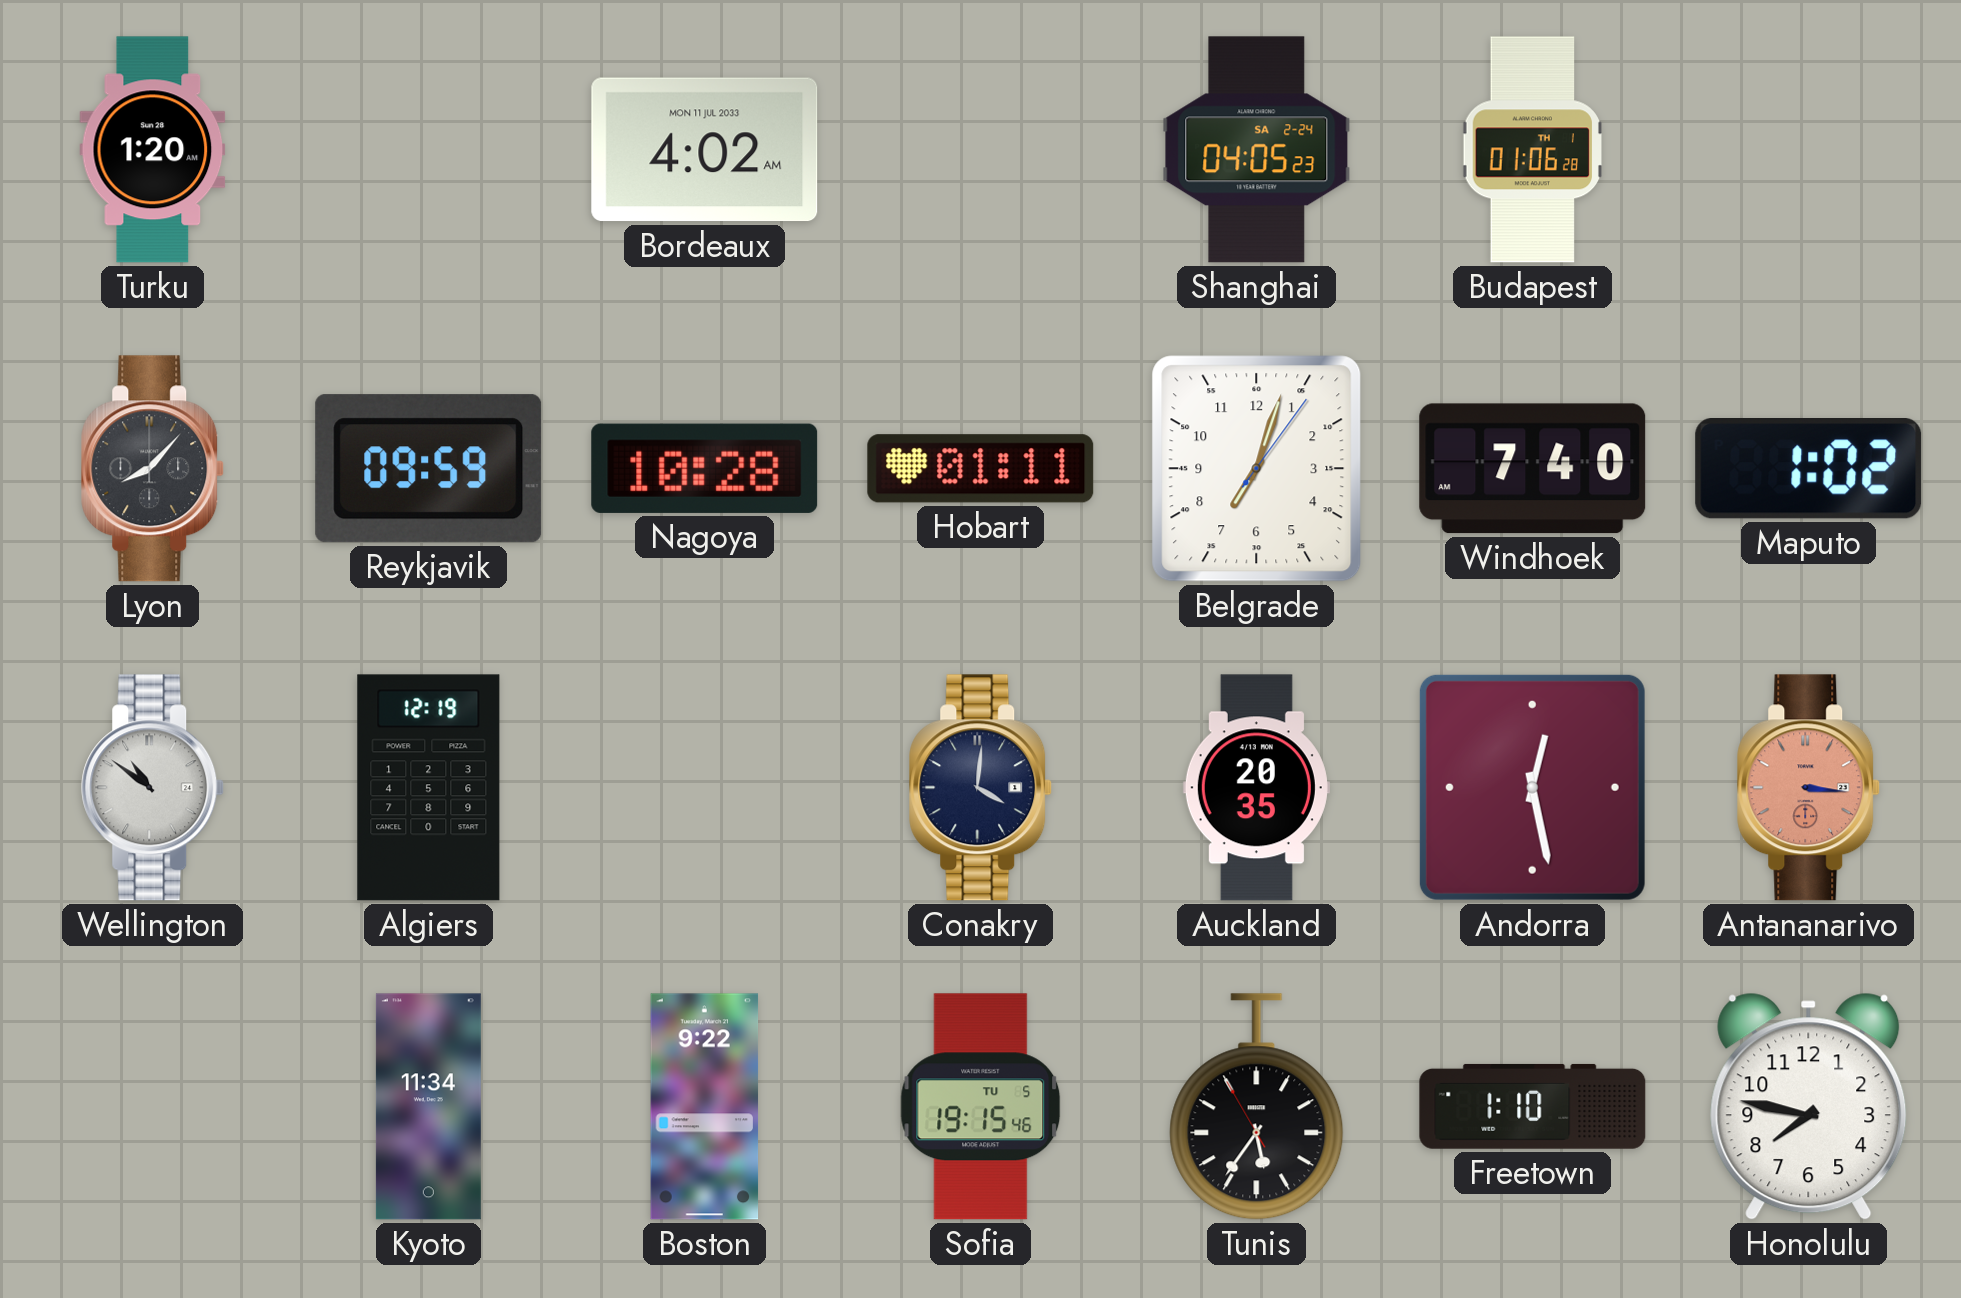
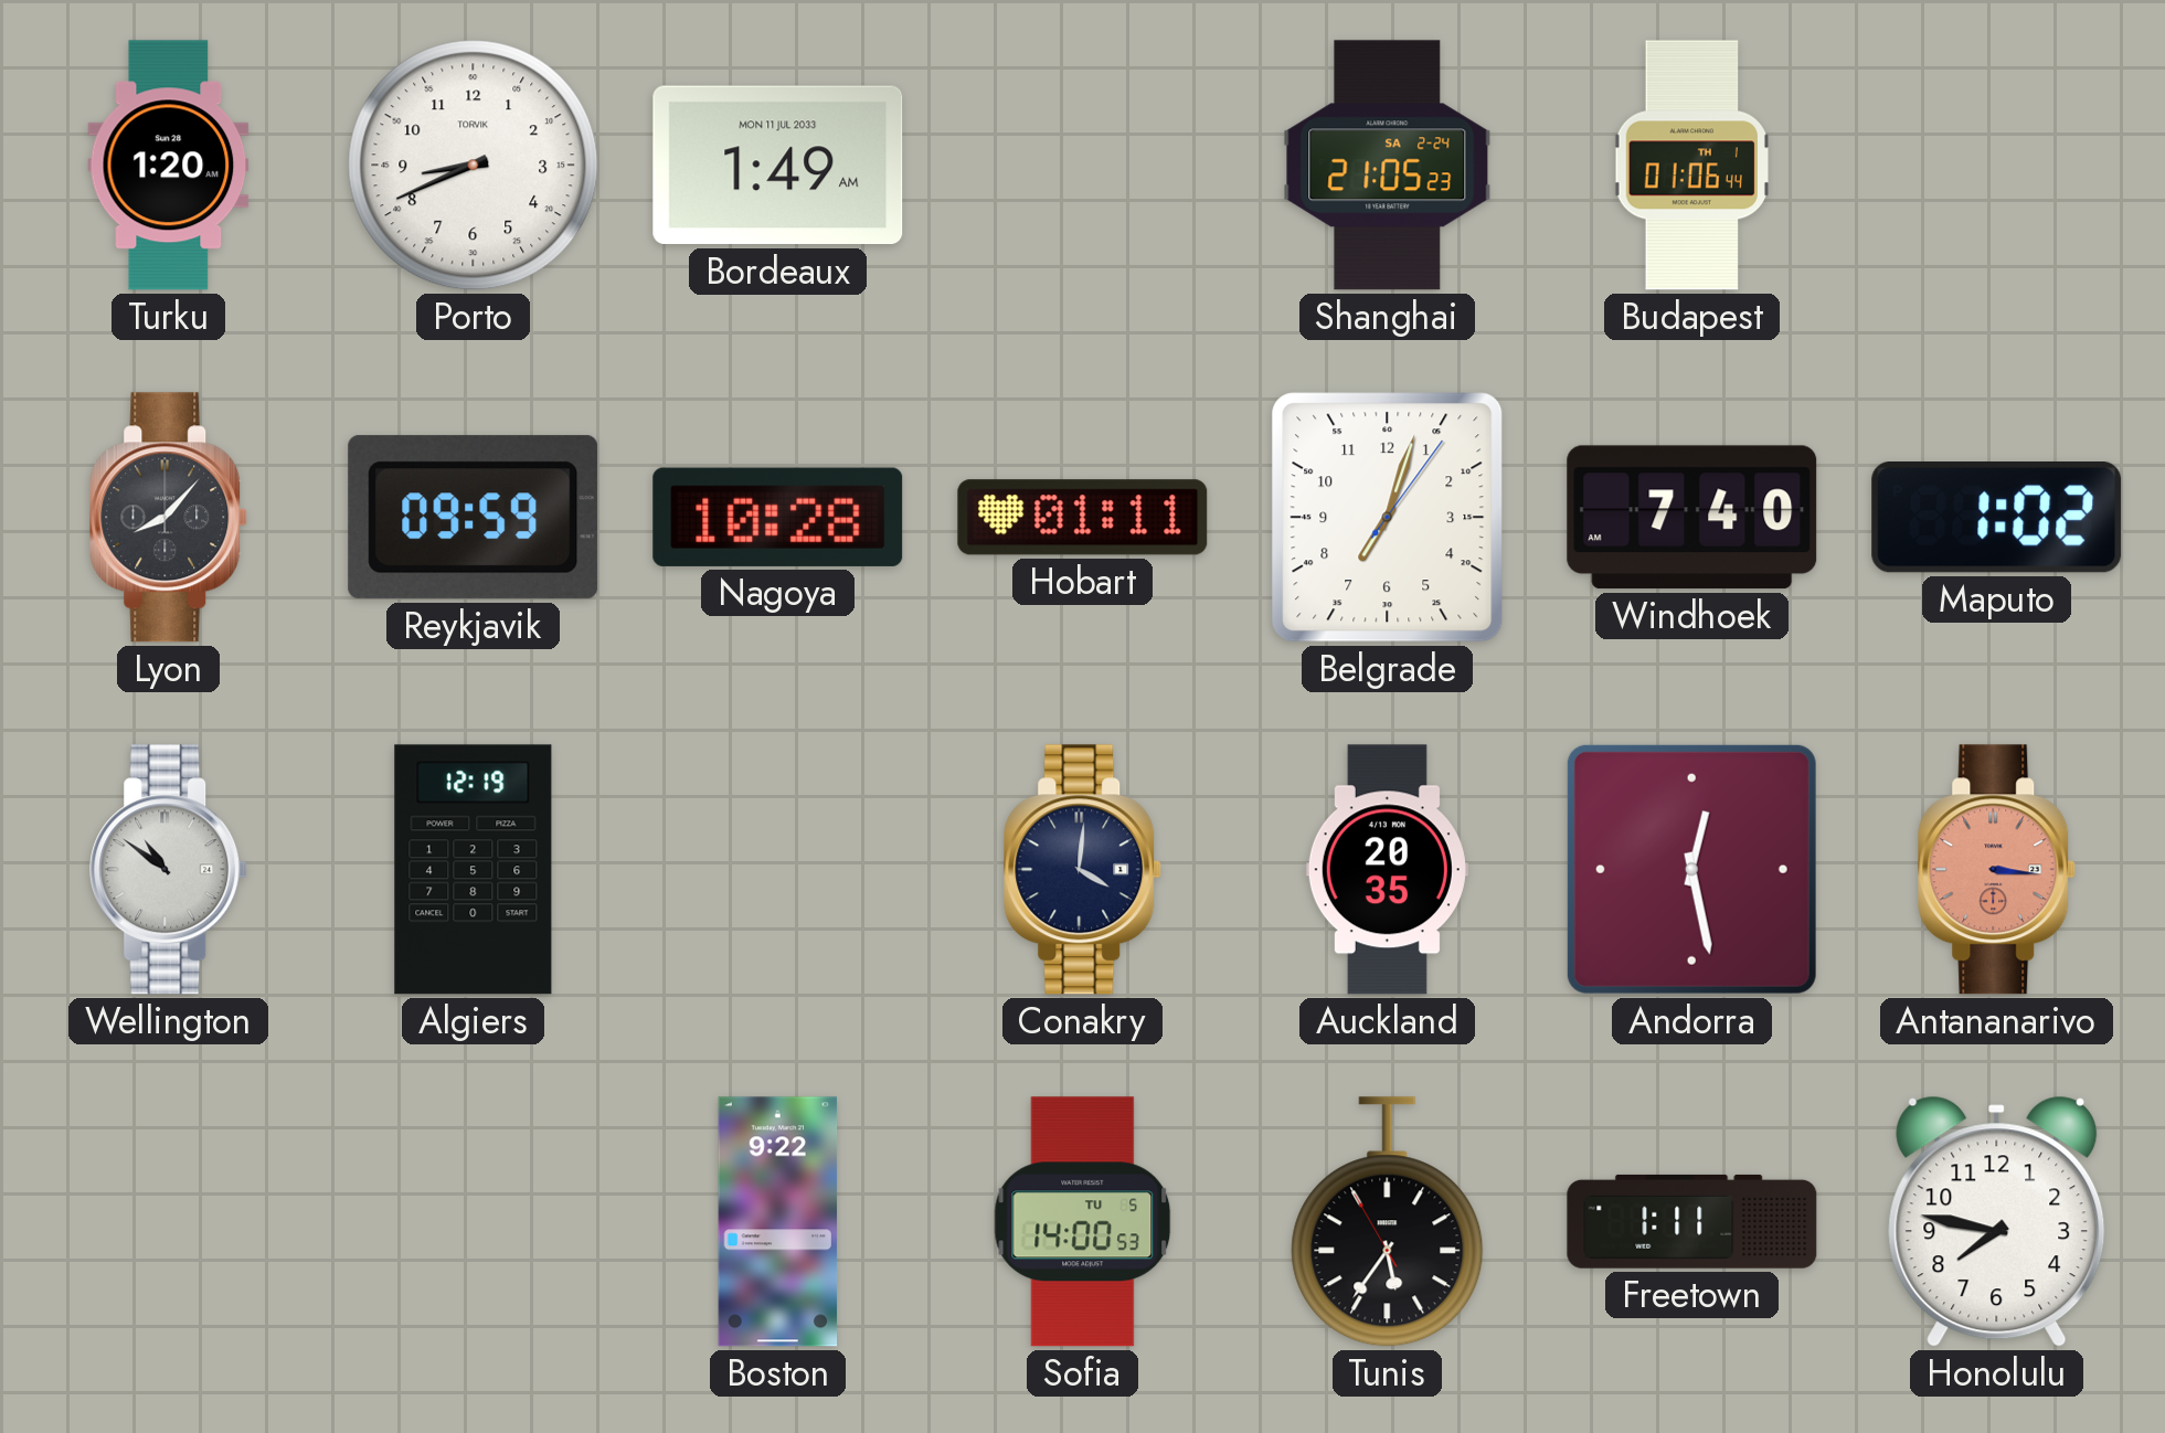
Porto: none -> 8:41 (474, 166)
Bordeaux: 4:02 -> 1:49 (778, 166)
Shanghai: 04:05 -> 21:05 (1388, 166)
Budapest: 01:06:28 -> 01:06:44 (1691, 166)
Kyoto: 11:34 -> none (428, 1107)
Sofia: 19:15 -> 14:00 (1083, 1222)
Freetown: 1:10 -> 1:11 (1692, 1221)
